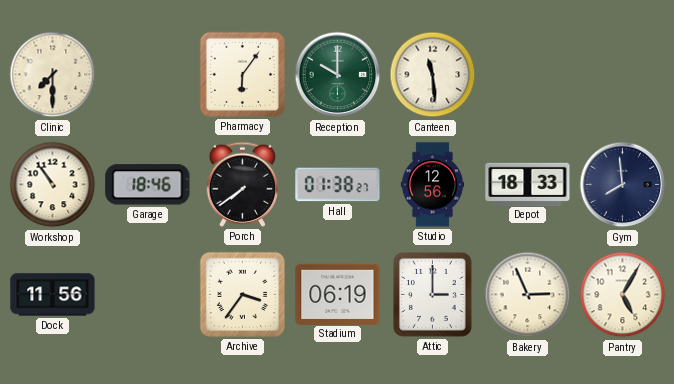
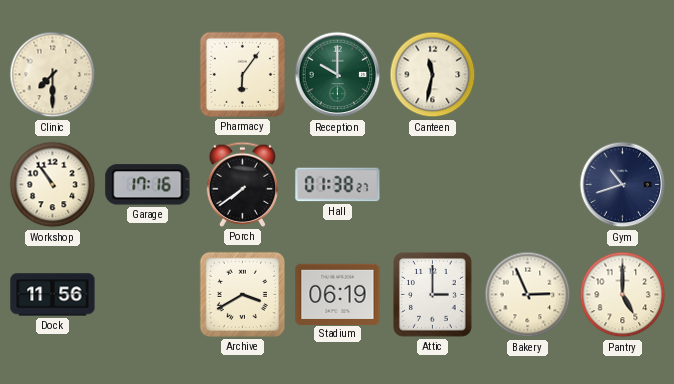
Canteen: 11:29 -> 11:32 (433, 75)
Garage: 18:46 -> 17:16 (148, 185)
Studio: 12:56 -> none (432, 185)
Depot: 18:33 -> none (528, 184)
Gym: 7:59 -> 10:42 (623, 185)
Archive: 3:36 -> 3:40 (242, 294)
Pantry: 5:05 -> 5:00 (623, 295)
